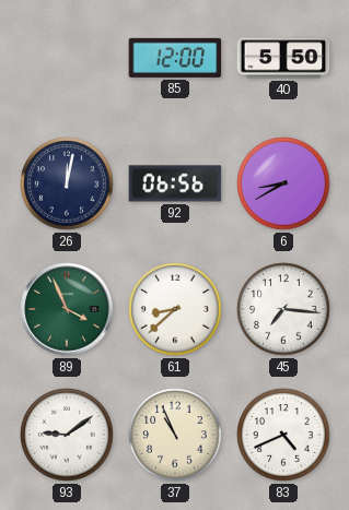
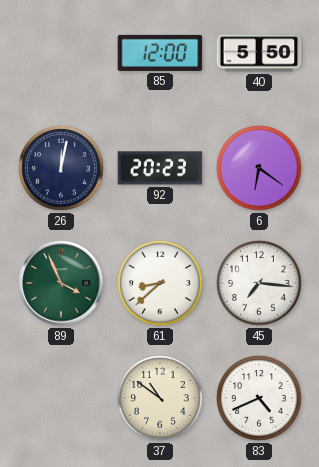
92: 06:56 -> 20:23 (160, 168)
6: 8:40 -> 6:21 (259, 168)
93: 9:09 -> none (67, 435)
37: 10:56 -> 10:51 (160, 398)
